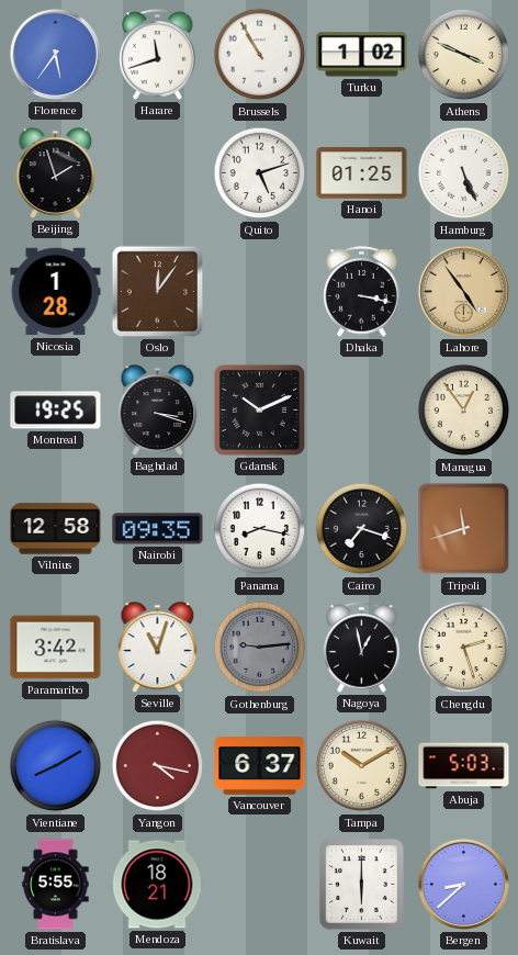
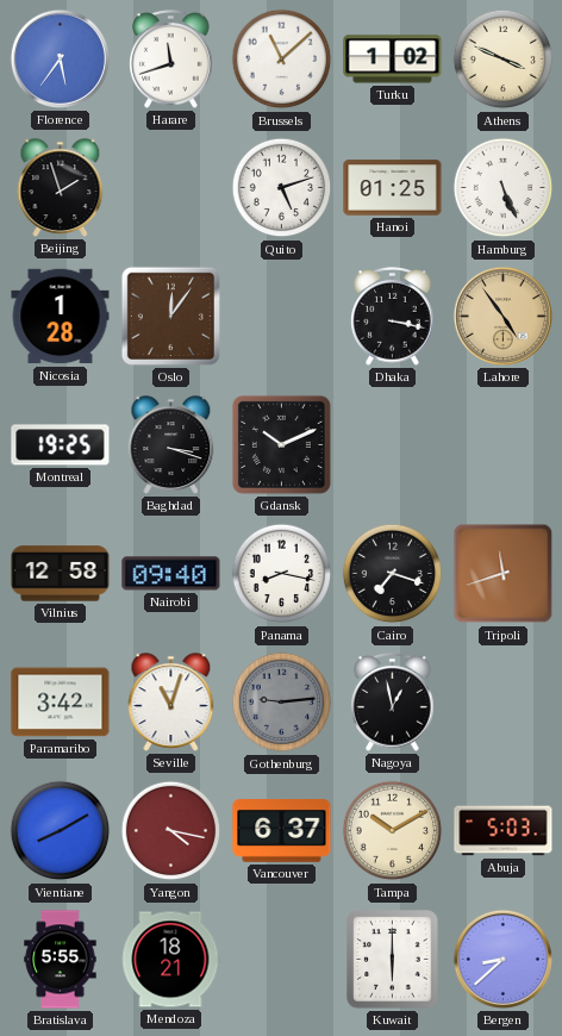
Brussels: 10:55 -> 11:08 (282, 60)
Managua: 12:54 -> none (464, 411)
Nairobi: 09:35 -> 09:40 (171, 574)
Chengdu: 2:27 -> none (464, 648)
